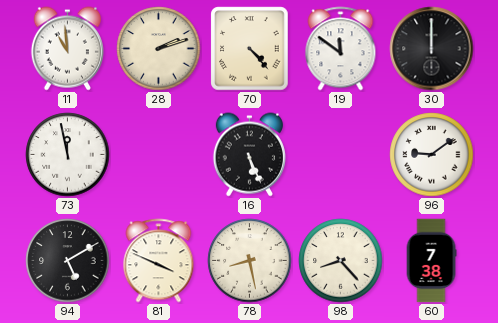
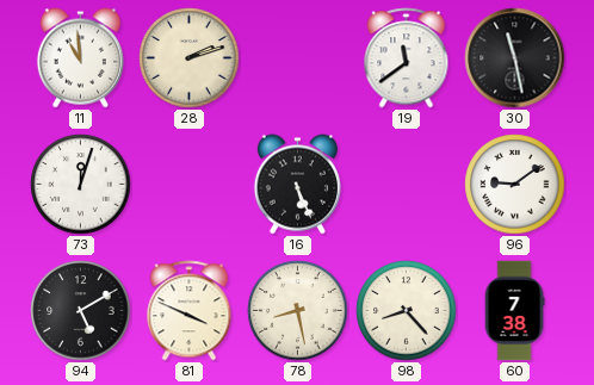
70: 4:23 -> none (250, 49)
19: 11:51 -> 11:39 (407, 58)
30: 12:00 -> 11:28 (515, 58)
73: 11:58 -> 12:03 (81, 185)
